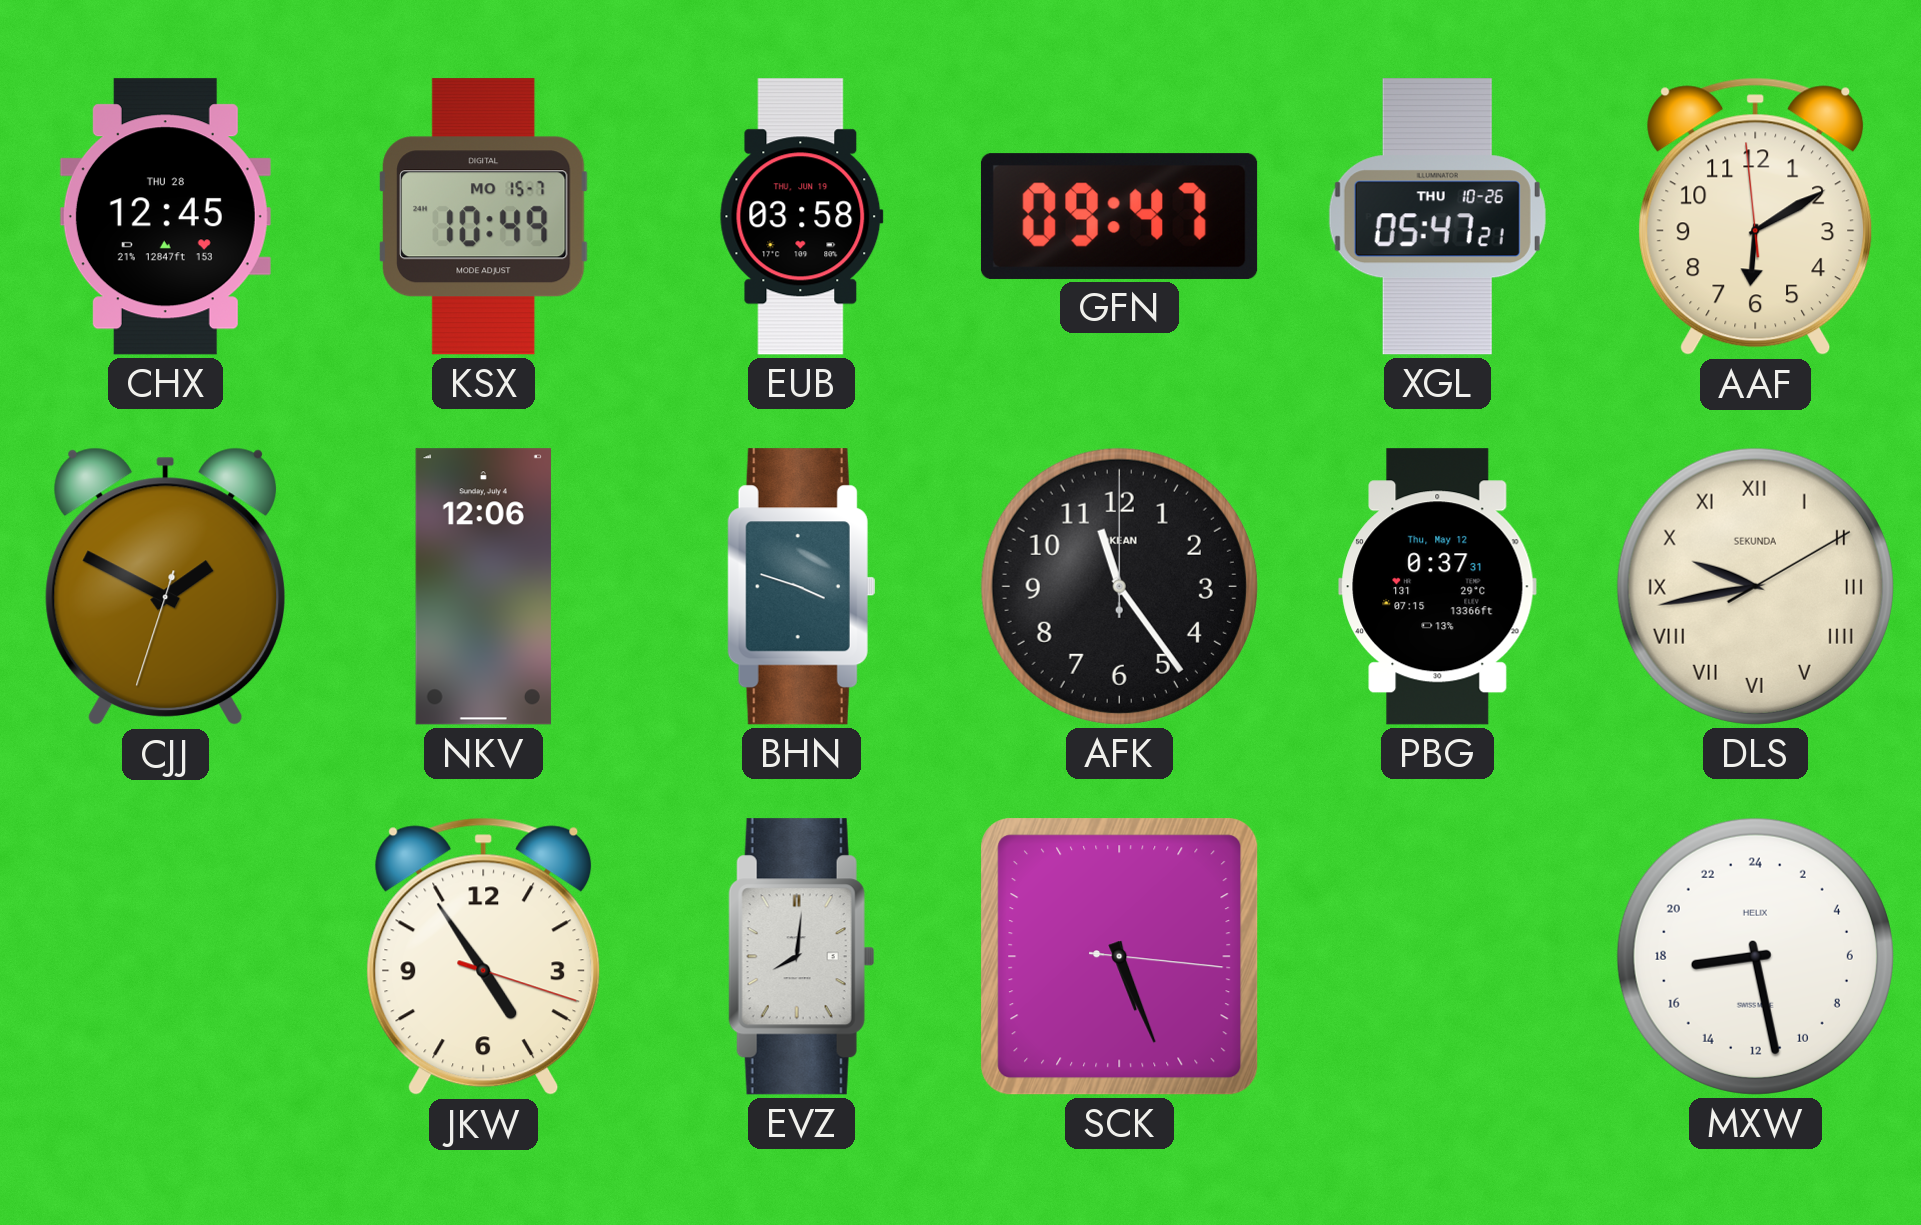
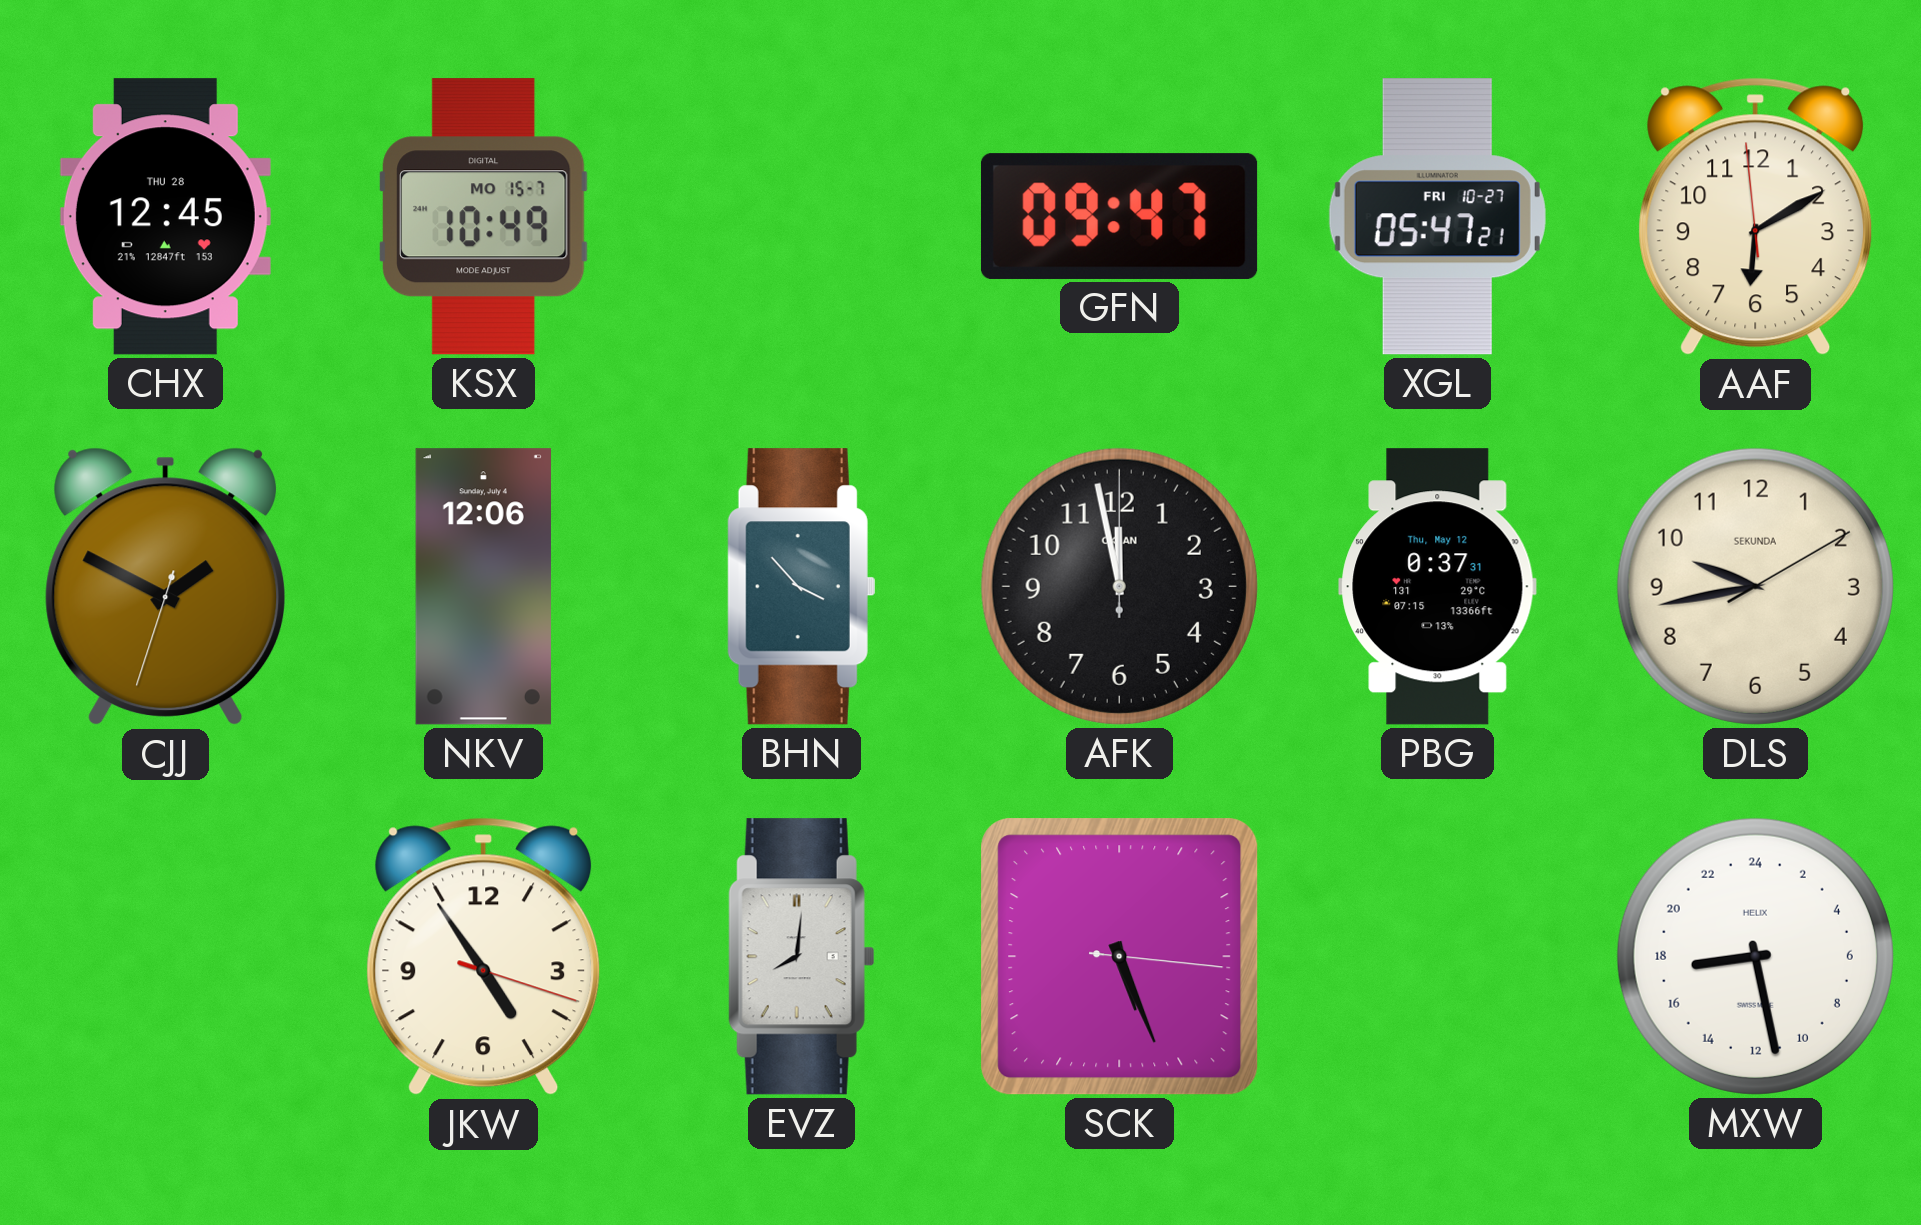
EUB: 03:58 -> none (802, 217)
XGL date: THU 10-26 -> FRI 10-27 (1437, 217)
BHN: 3:48 -> 3:53 (801, 587)
AFK: 11:24 -> 11:58 (1119, 586)
DLS numerals: Roman -> Arabic (1755, 586)
